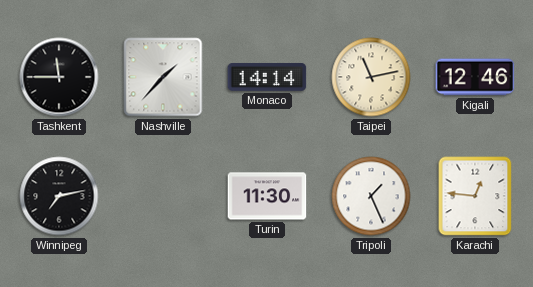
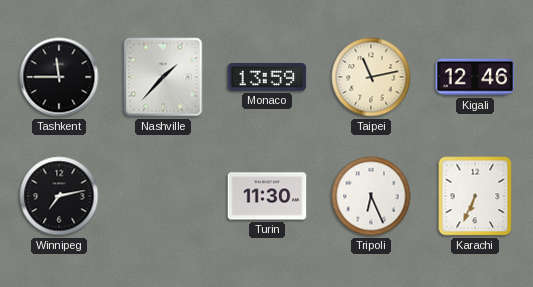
Monaco: 14:14 -> 13:59 (267, 77)
Tripoli: 1:26 -> 6:26 (371, 196)
Karachi: 12:46 -> 6:34 (475, 196)
